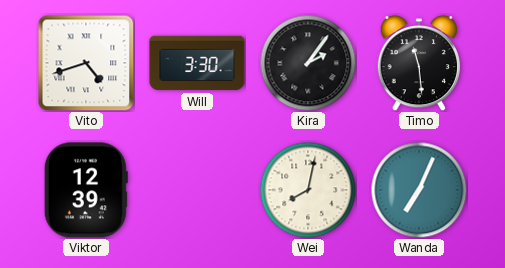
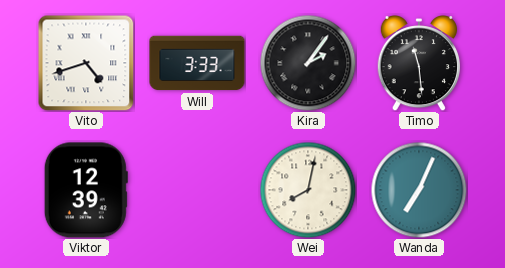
Will: 3:30 -> 3:33 (197, 63)
